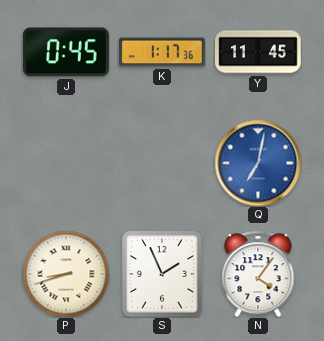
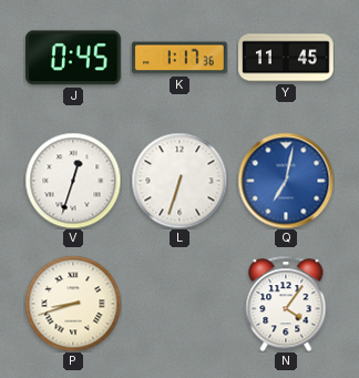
V: none -> 12:33 (73, 181)
L: none -> 6:33 (179, 181)
S: 1:56 -> none (162, 274)
